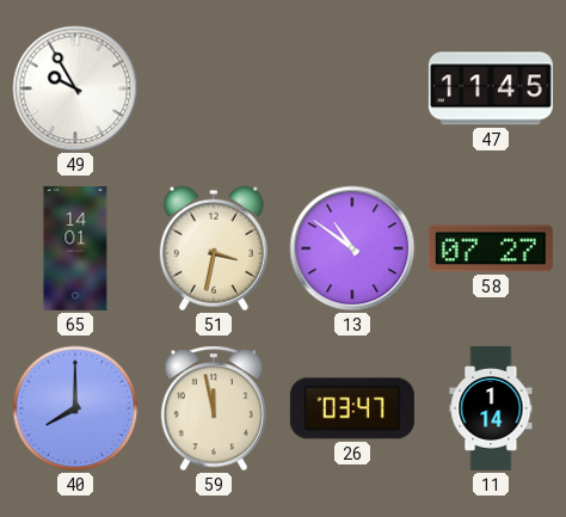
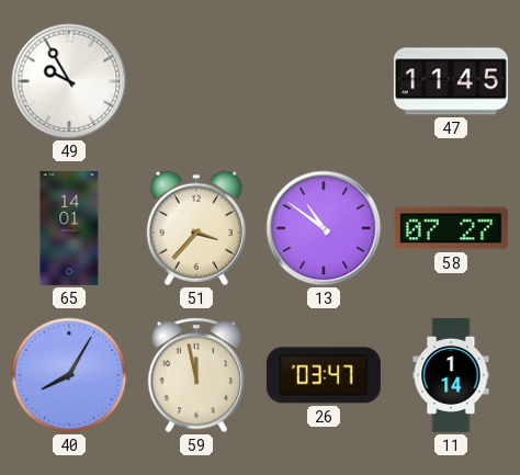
51: 3:32 -> 3:37 (196, 228)
40: 8:00 -> 8:05 (69, 375)
